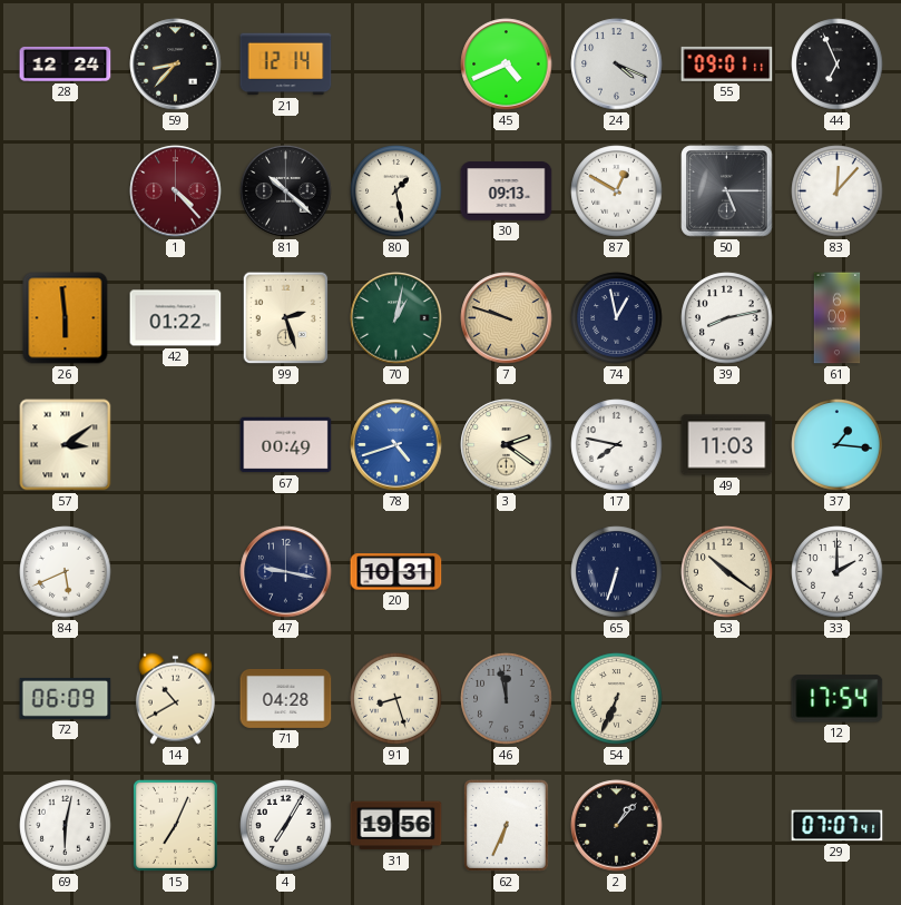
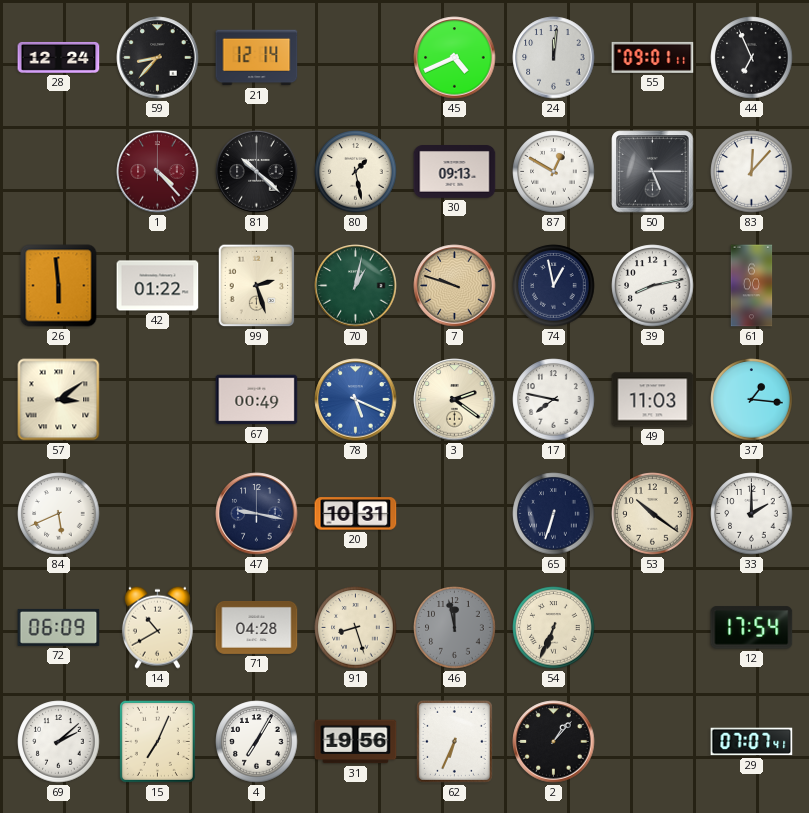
24: 4:19 -> 12:01 (554, 58)
78: 4:42 -> 5:19 (356, 400)
69: 6:02 -> 2:08 (59, 742)
